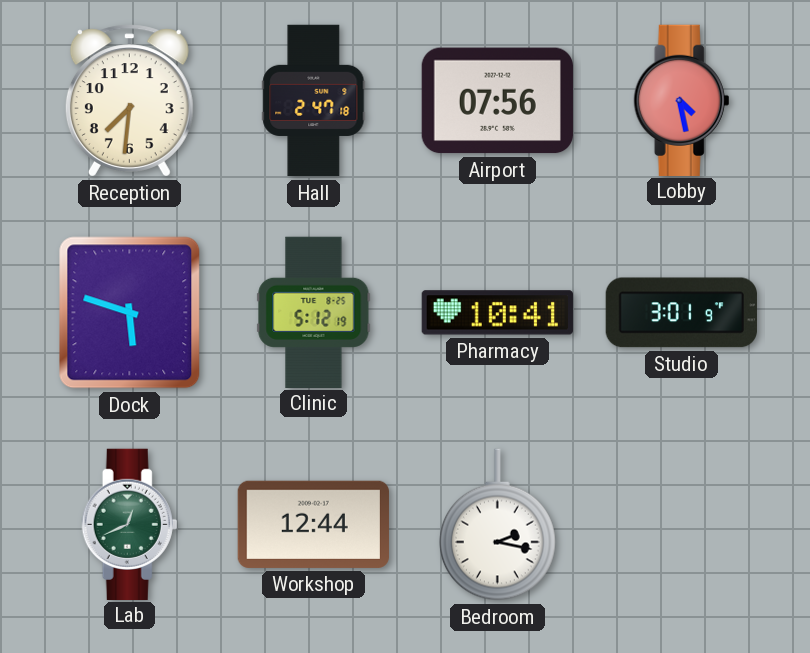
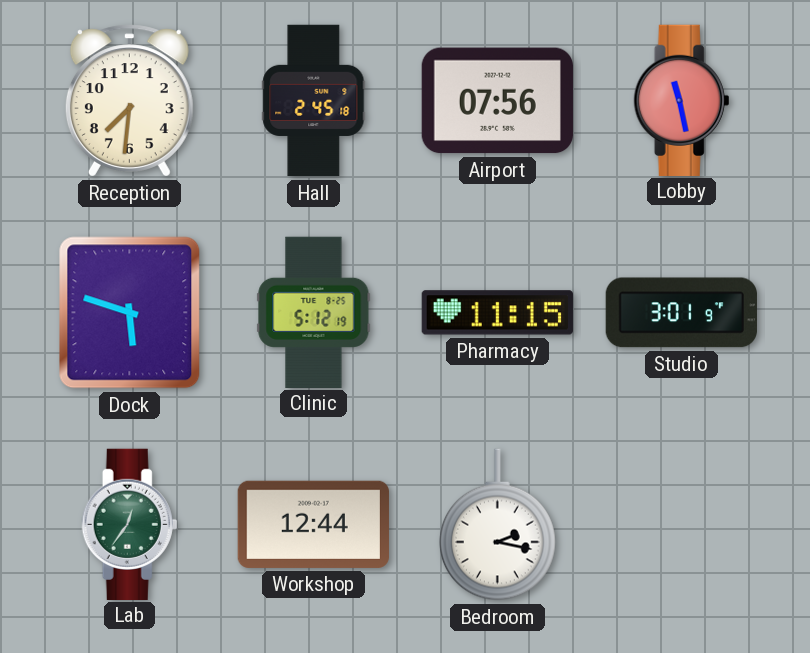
Hall: 2:47 -> 2:45 (314, 101)
Lobby: 4:28 -> 11:28 (682, 100)
Pharmacy: 10:41 -> 11:15 (497, 313)
Lab: 12:41 -> 12:36 (130, 524)
